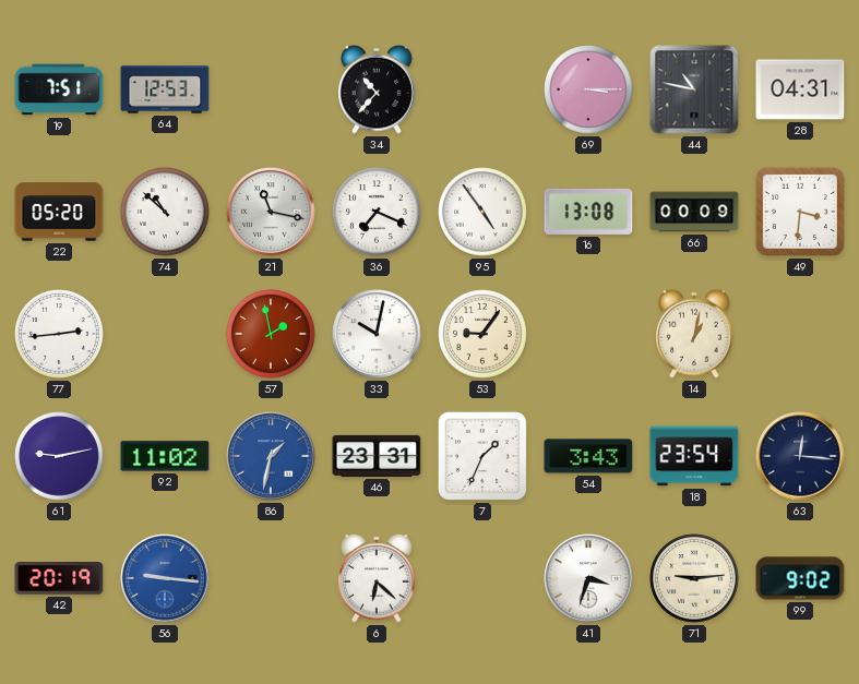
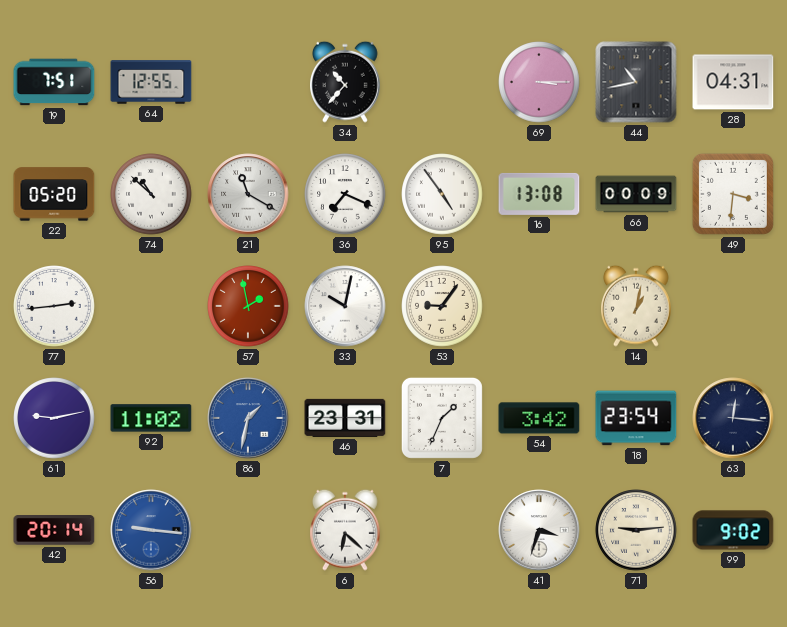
64: 12:53 -> 12:55 (151, 82)
44: 10:47 -> 10:43 (636, 82)
21: 11:17 -> 11:20 (248, 194)
54: 3:43 -> 3:42 (539, 418)
42: 20:19 -> 20:14 (54, 531)
